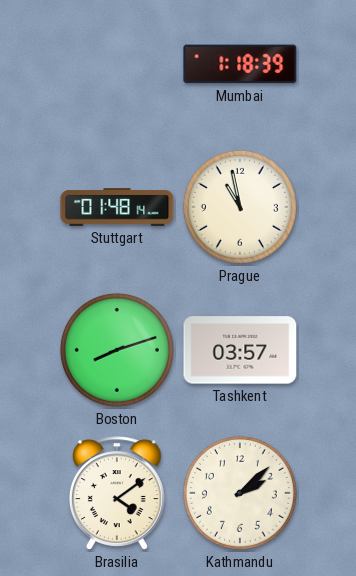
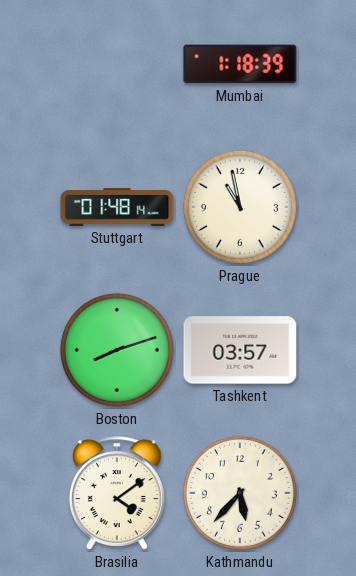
Kathmandu: 2:08 -> 5:37 (240, 493)
